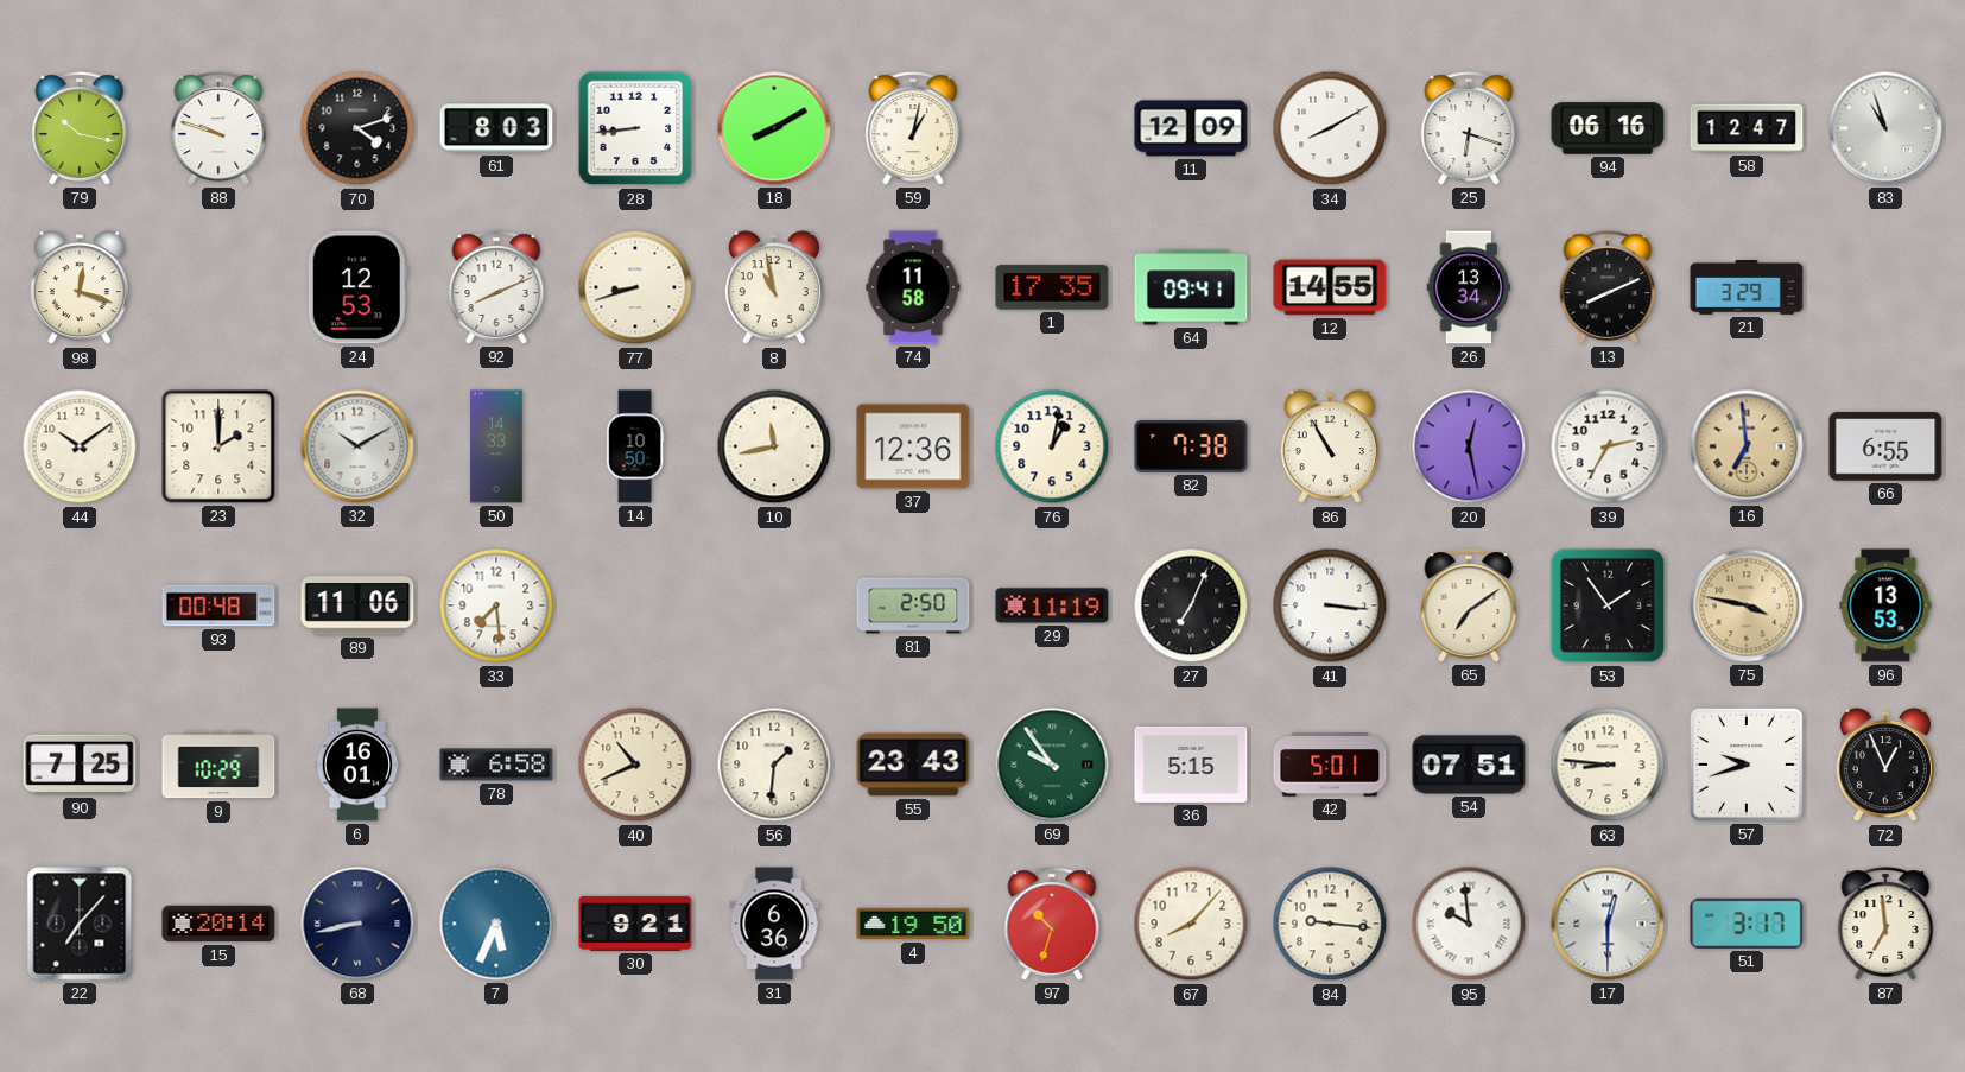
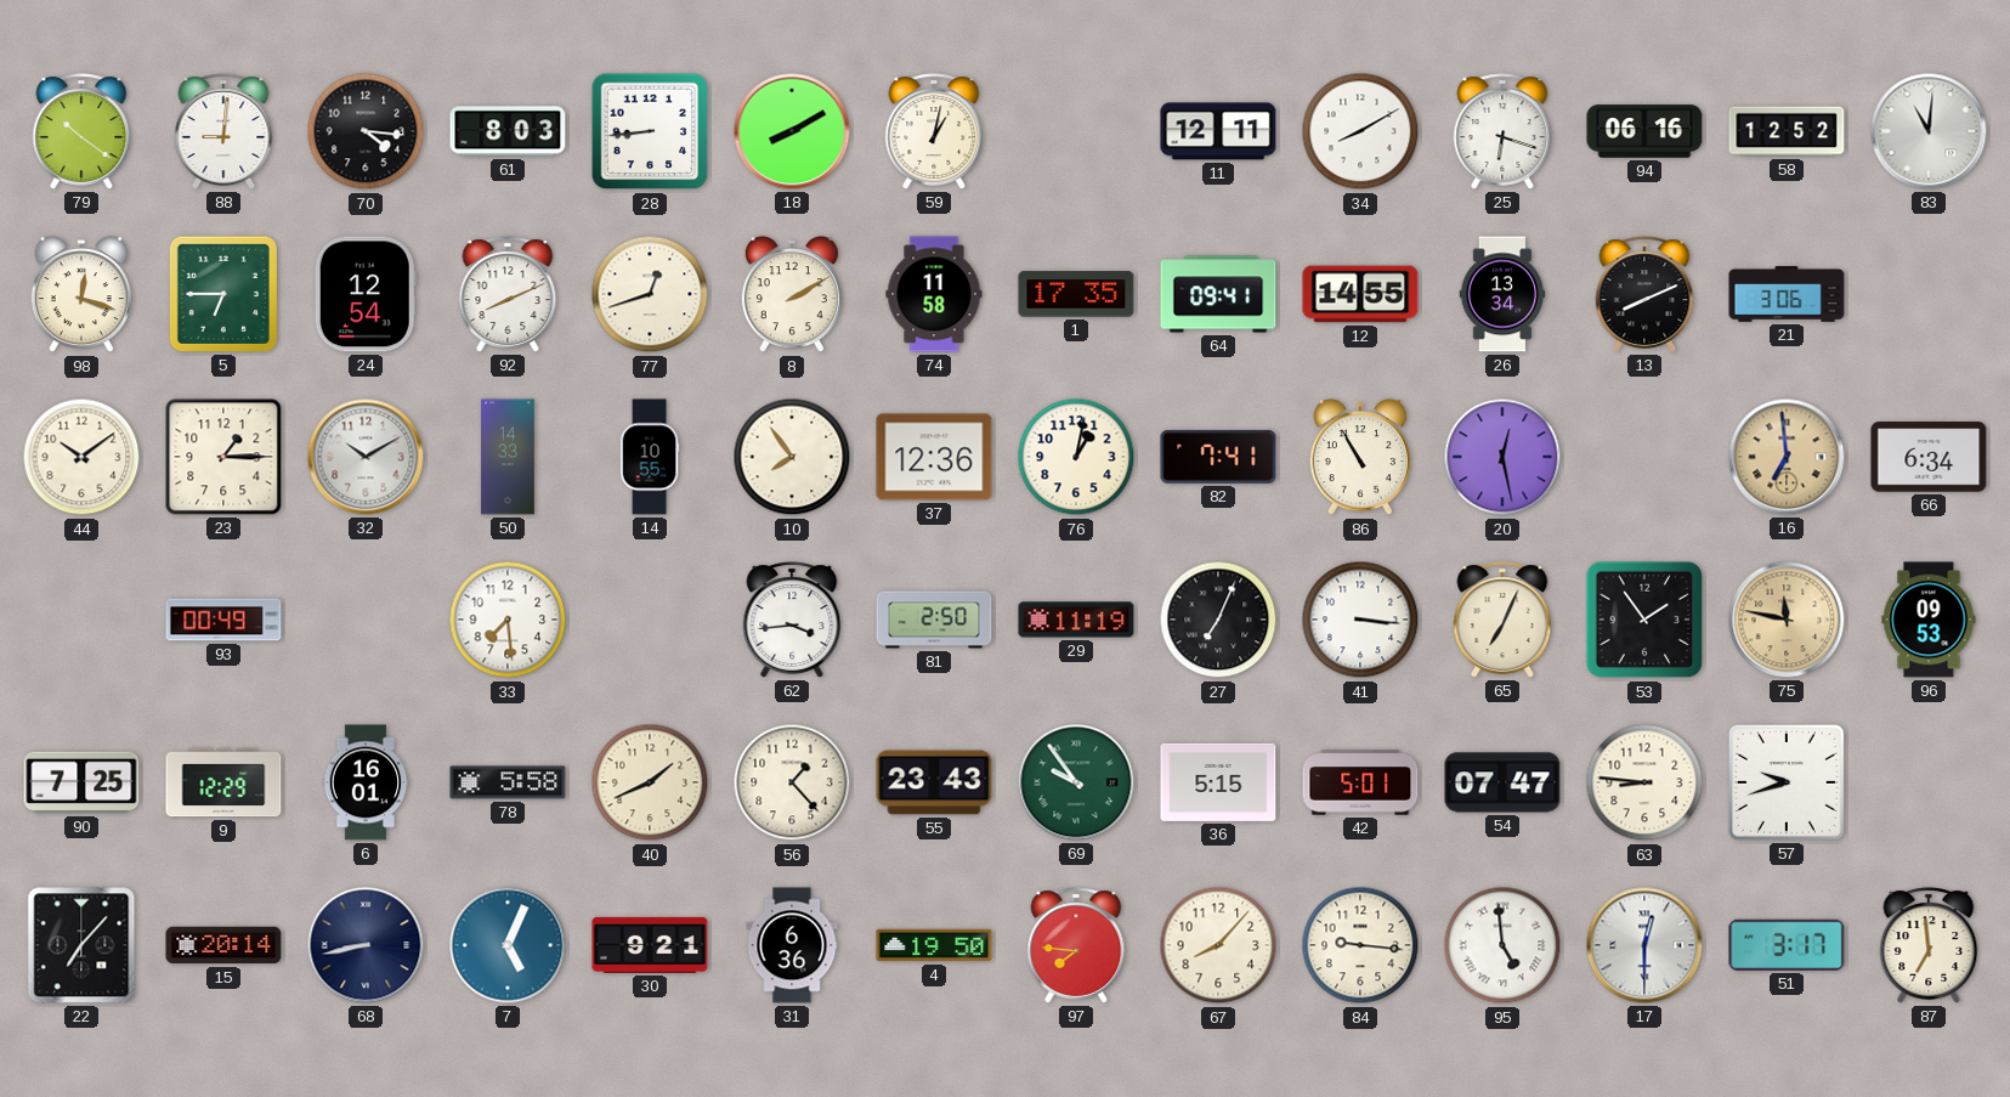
79: 10:17 -> 10:21 (81, 131)
88: 9:48 -> 9:01 (223, 131)
70: 4:12 -> 4:16 (366, 131)
11: 12:09 -> 12:11 (1218, 131)
58: 12:47 -> 12:52 (1787, 131)
83: 10:57 -> 11:01 (1929, 131)
5: none -> 6:45 (223, 294)
24: 12:53 -> 12:54 (366, 294)
77: 8:42 -> 12:42 (650, 294)
8: 10:58 -> 2:10 (792, 295)
21: 3:29 -> 3:06 (1787, 294)
23: 2:00 -> 1:15 (223, 457)
14: 10:50 -> 10:55 (650, 457)
10: 11:43 -> 7:54 (792, 457)
82: 7:38 -> 7:41 (1218, 457)
39: 2:35 -> none (1608, 446)
66: 6:55 -> 6:34 (1929, 457)
93: 00:48 -> 00:49 (223, 620)
89: 11:06 -> none (357, 605)
62: none -> 3:44 (792, 620)
65: 7:09 -> 7:04 (1502, 620)
75: 3:47 -> 11:47 (1787, 620)
96: 13:53 -> 09:53 (1929, 620)
9: 10:29 -> 12:29 (223, 782)
78: 6:58 -> 5:58 (508, 782)
40: 10:41 -> 1:41 (650, 782)
56: 1:31 -> 1:23 (792, 782)
54: 07:51 -> 07:47 (1502, 782)
72: 12:56 -> none (1885, 766)
7: 5:34 -> 5:04 (508, 945)
97: 10:33 -> 7:46 (1076, 945)
95: 9:59 -> 4:59 (1502, 945)
